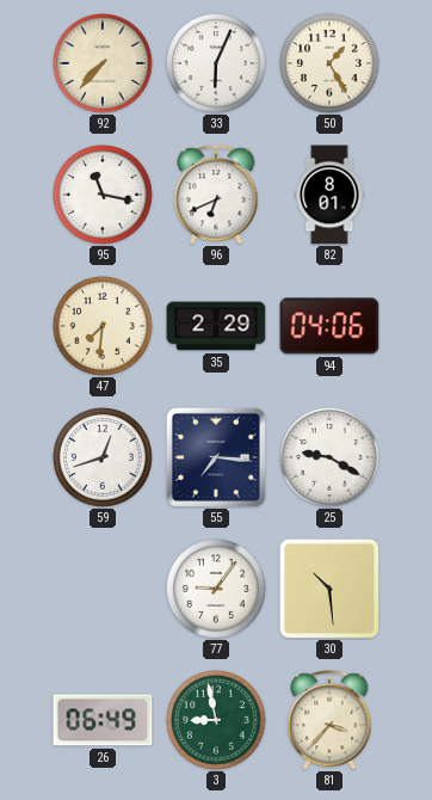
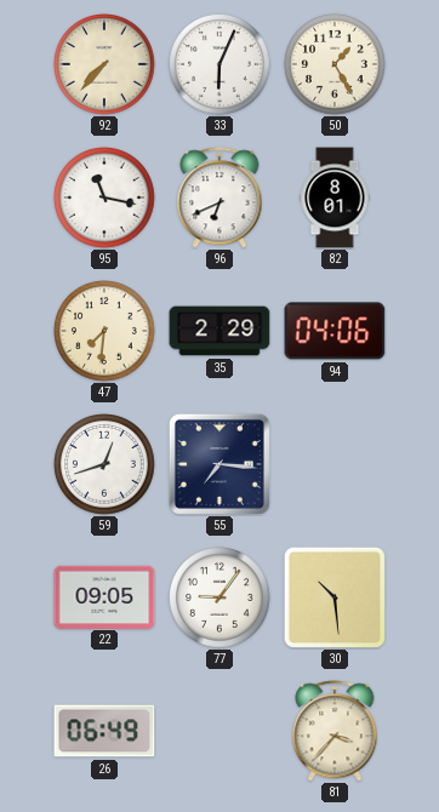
25: 9:20 -> none (331, 459)
22: none -> 09:05 (104, 596)
3: 8:58 -> none (217, 721)
